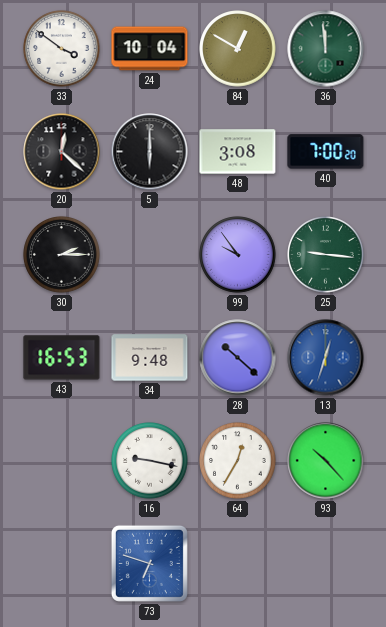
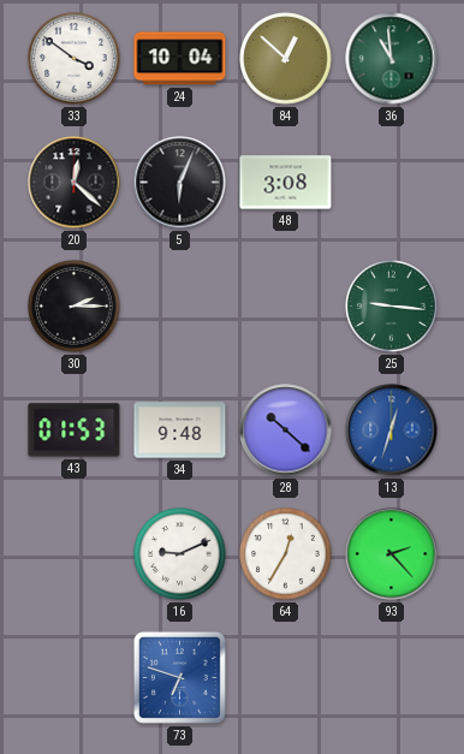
84: 12:50 -> 12:52 (286, 59)
36: 11:59 -> 10:59 (392, 59)
5: 6:00 -> 6:04 (180, 183)
40: 7:00 -> none (326, 152)
99: 9:54 -> none (238, 255)
43: 16:53 -> 01:53 (75, 431)
16: 9:17 -> 9:11 (180, 554)
93: 10:23 -> 2:23 (392, 554)
